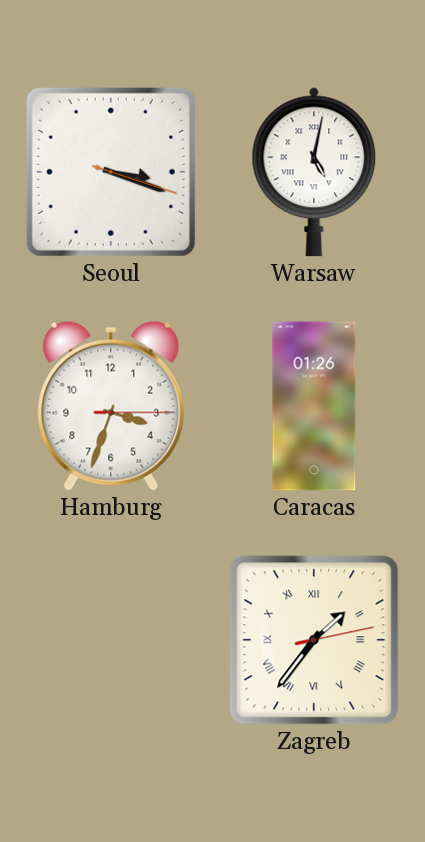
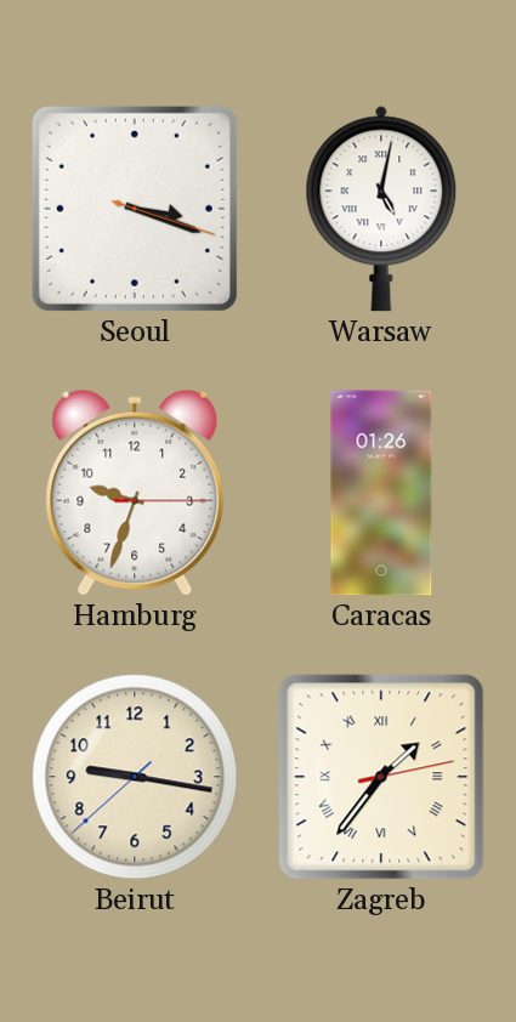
Hamburg: 3:33 -> 9:33 (135, 493)
Beirut: none -> 9:16 (135, 777)
